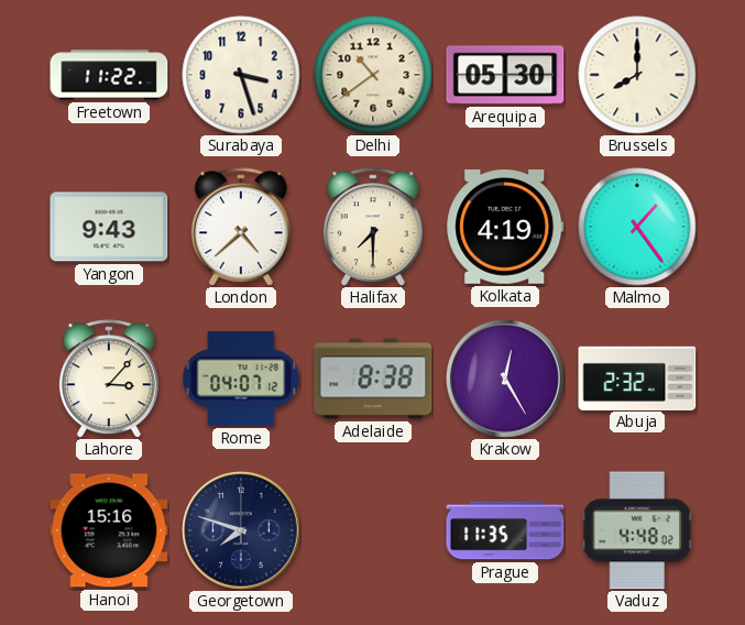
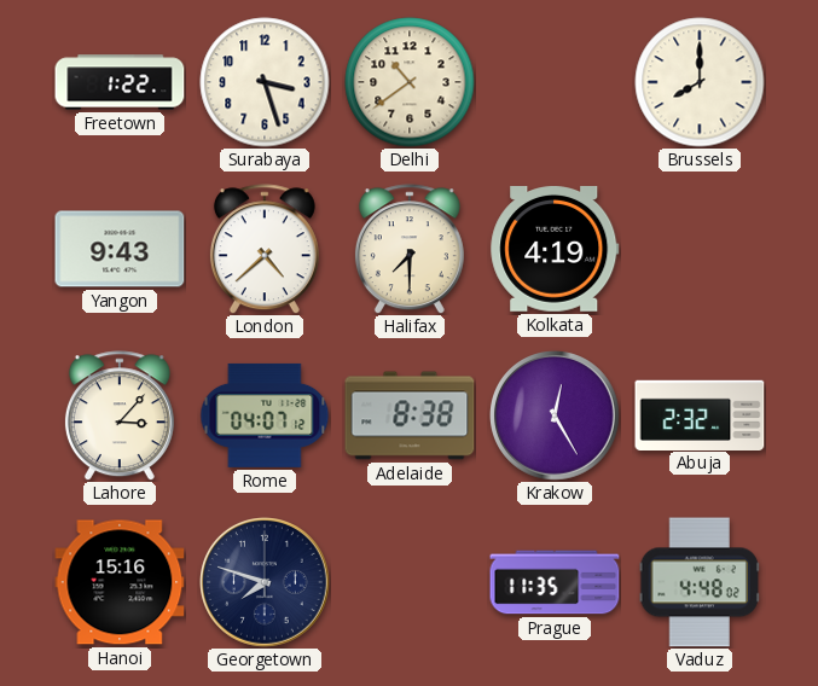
Freetown: 11:22 -> 1:22 (120, 82)
Arequipa: 05:30 -> none (505, 75)
Malmo: 1:24 -> none (637, 227)
